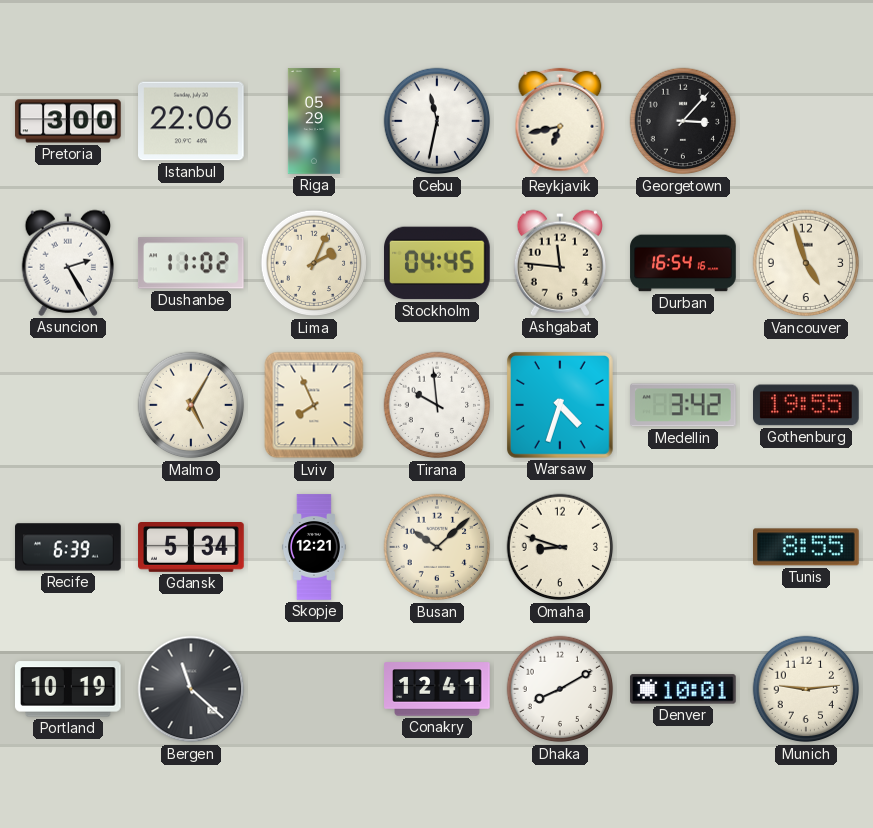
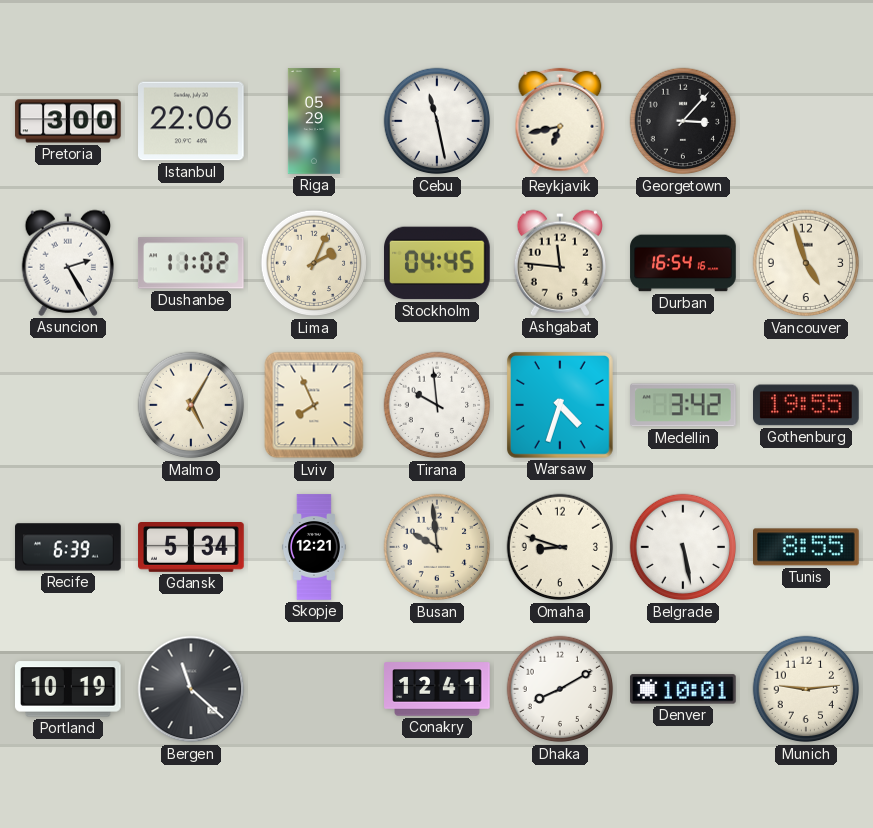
Cebu: 11:32 -> 11:28 (437, 121)
Busan: 10:08 -> 9:59 (437, 547)
Belgrade: none -> 5:28 (683, 547)
